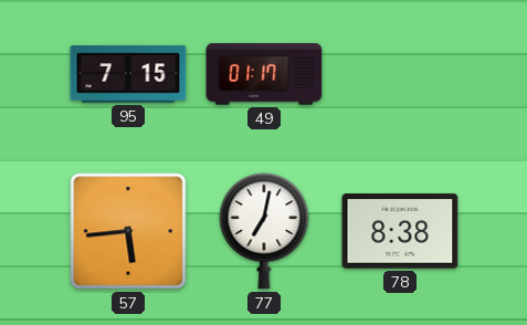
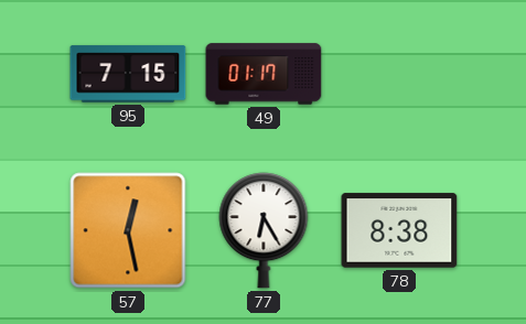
57: 5:44 -> 12:28 (128, 230)
77: 7:02 -> 6:25 (264, 230)
